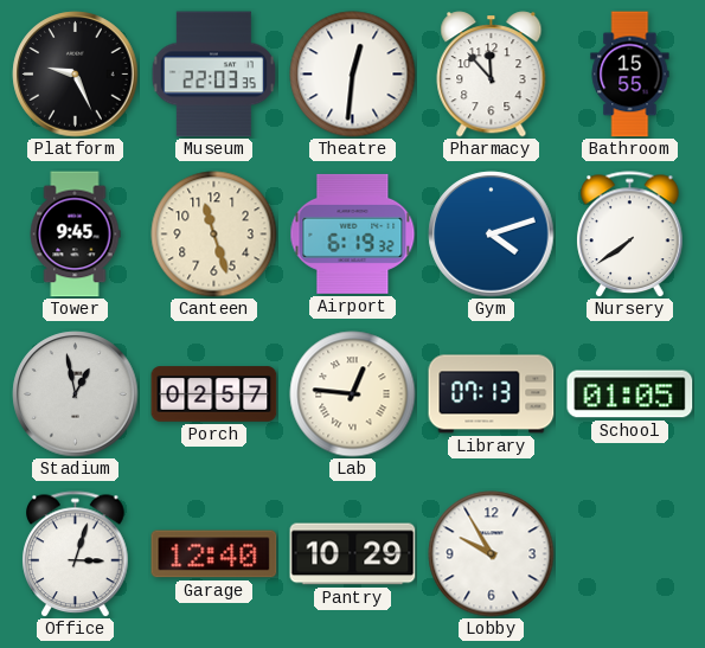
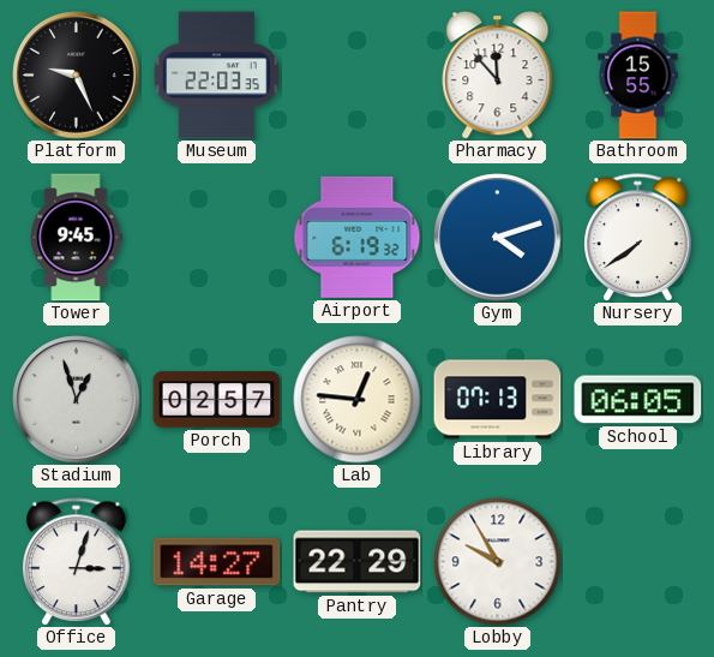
Theatre: 12:31 -> none (353, 75)
Canteen: 11:27 -> none (214, 235)
Stadium: 12:58 -> 12:57 (77, 400)
School: 01:05 -> 06:05 (638, 400)
Garage: 12:40 -> 14:27 (217, 562)
Pantry: 10:29 -> 22:29 (358, 562)
